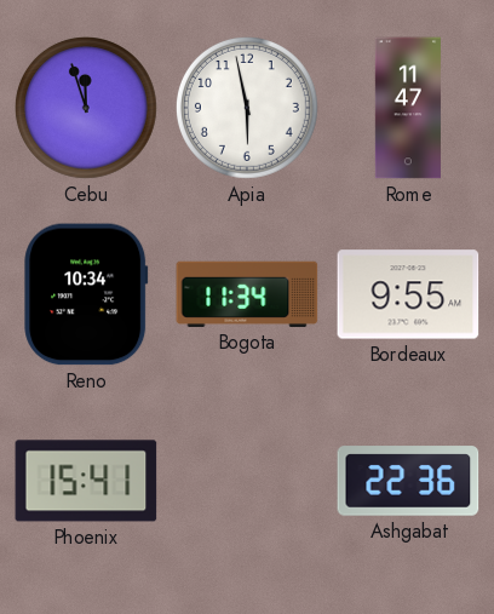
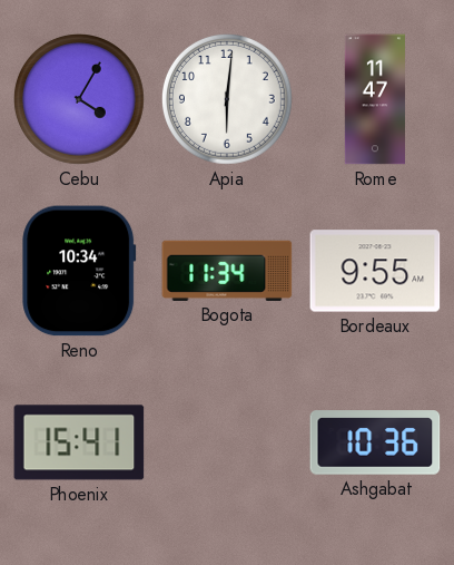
Cebu: 11:57 -> 4:05 (79, 99)
Apia: 5:58 -> 6:01 (227, 99)
Ashgabat: 22:36 -> 10:36 (375, 442)
